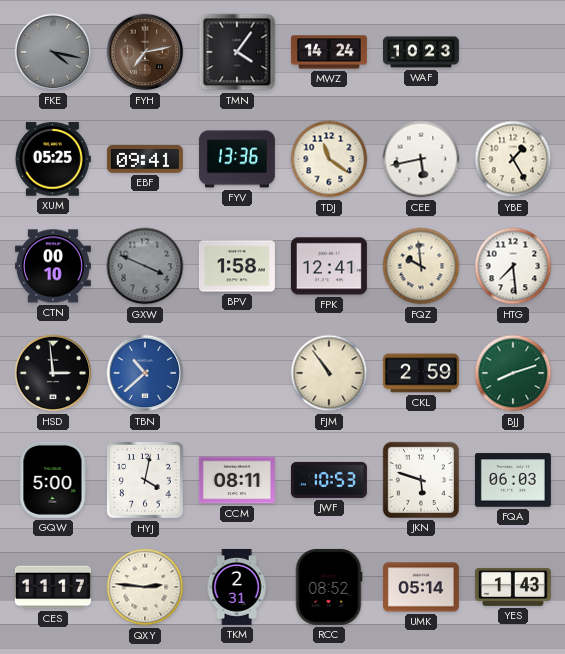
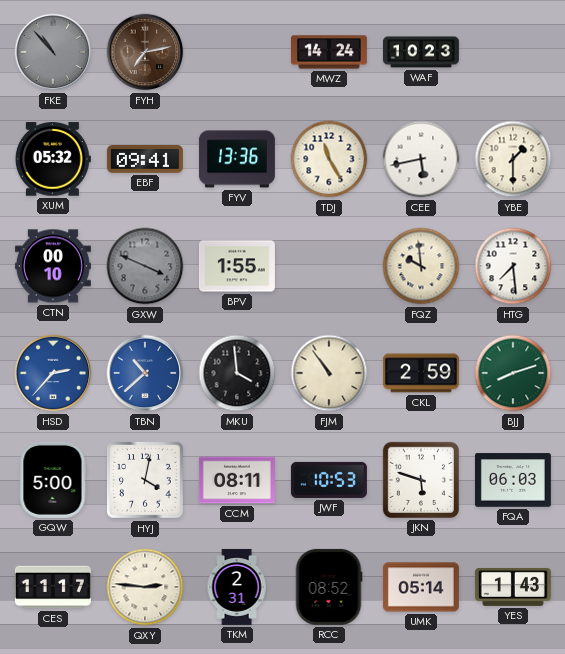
FKE: 4:17 -> 10:53 (53, 52)
TMN: 4:06 -> none (237, 52)
XUM: 05:25 -> 05:32 (53, 159)
TDJ: 11:21 -> 11:25 (329, 159)
YBE: 1:25 -> 1:30 (513, 159)
BPV: 1:58 -> 1:55 (237, 266)
FPK: 12:41 -> none (329, 266)
HSD: 2:59 -> 2:37 (53, 373)
HSD dial: black -> blue (53, 373)
MKU: none -> 3:59 (237, 373)
